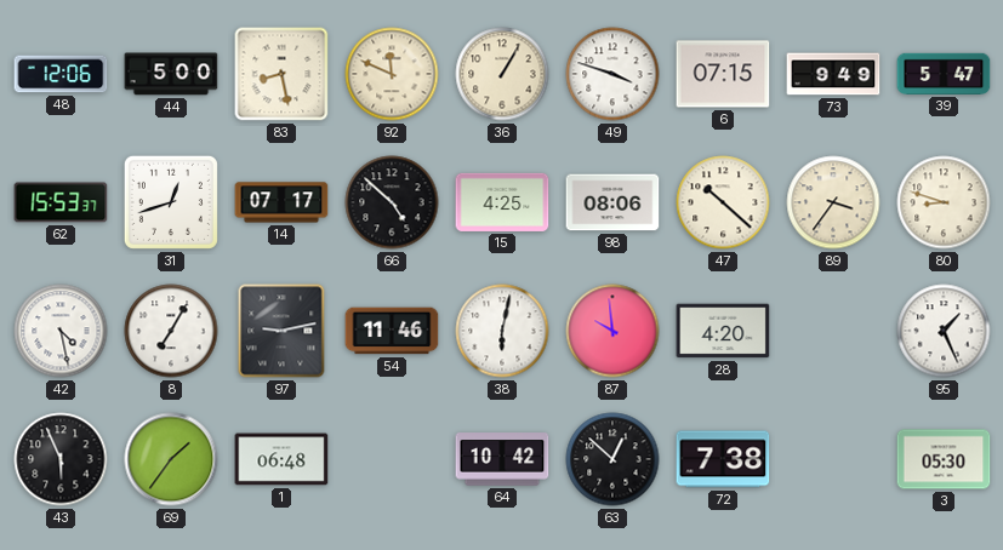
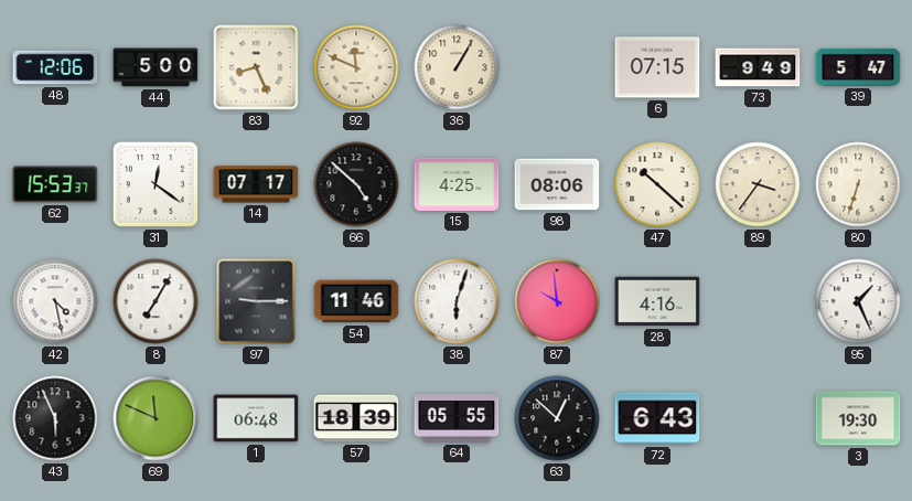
83: 8:28 -> 8:26 (256, 67)
49: 3:48 -> none (612, 74)
31: 12:42 -> 12:21 (155, 184)
80: 8:48 -> 6:33 (858, 184)
97: 9:13 -> 9:15 (256, 301)
38: 6:02 -> 6:03 (457, 301)
28: 4:20 -> 4:16 (657, 301)
69: 1:36 -> 11:49 (155, 418)
57: none -> 18:39 (356, 418)
64: 10:42 -> 05:55 (457, 418)
72: 7:38 -> 6:43 (657, 418)
3: 05:30 -> 19:30 (858, 418)
